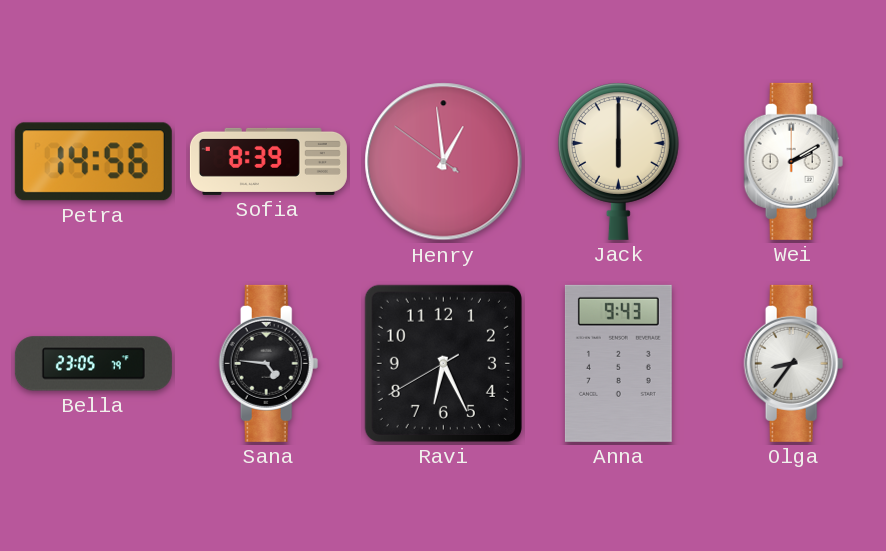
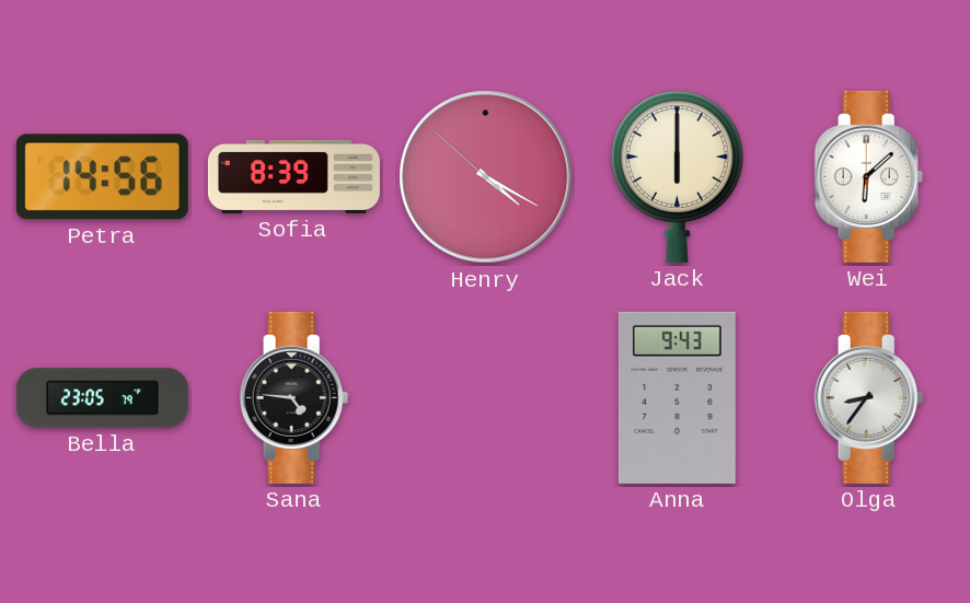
Henry: 12:58 -> 4:19 (486, 177)
Wei: 2:10 -> 6:08 (869, 176)
Ravi: 6:25 -> none (443, 363)
